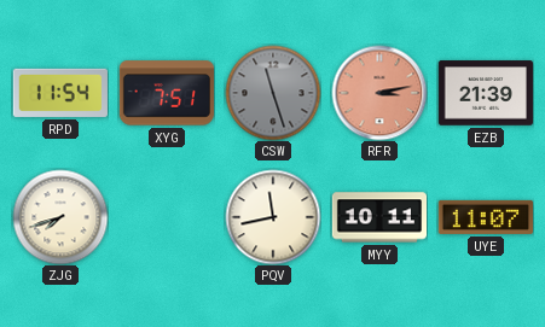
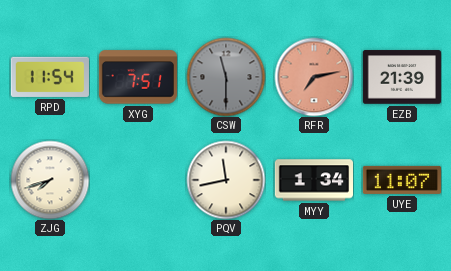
CSW: 11:27 -> 11:30 (226, 77)
RFR: 3:13 -> 7:13 (314, 77)
MYY: 10:11 -> 1:34 (313, 180)
